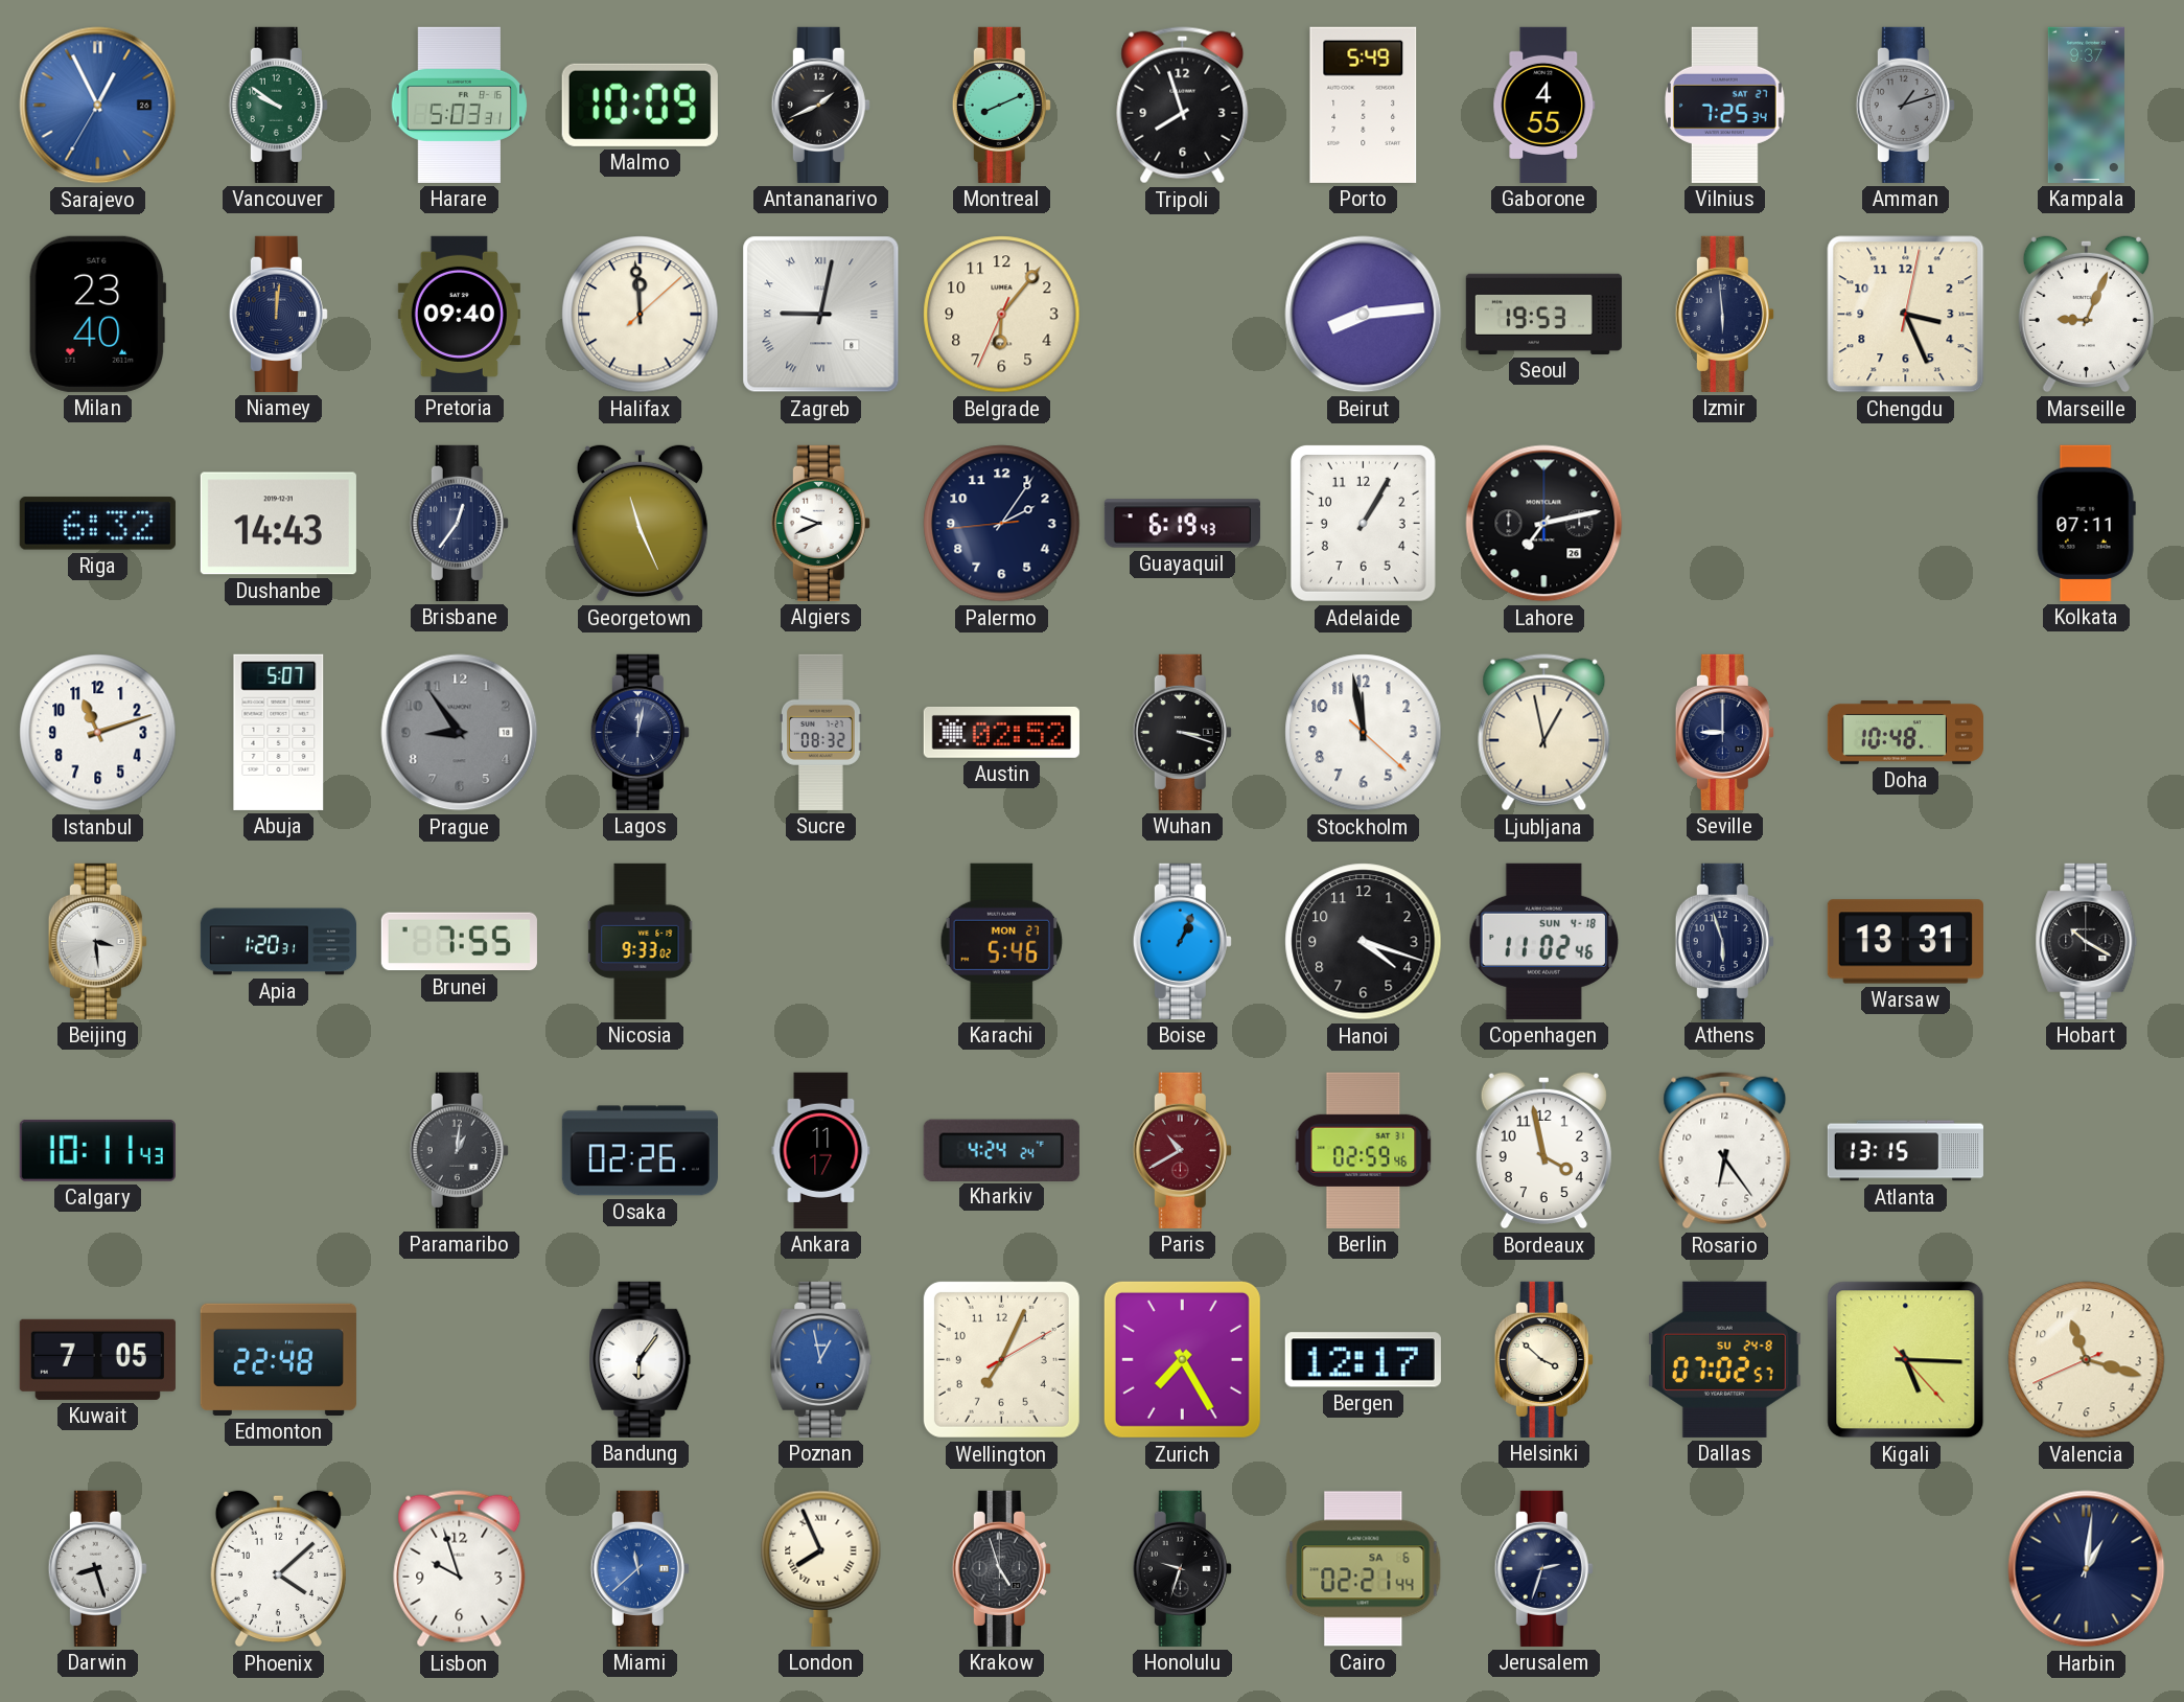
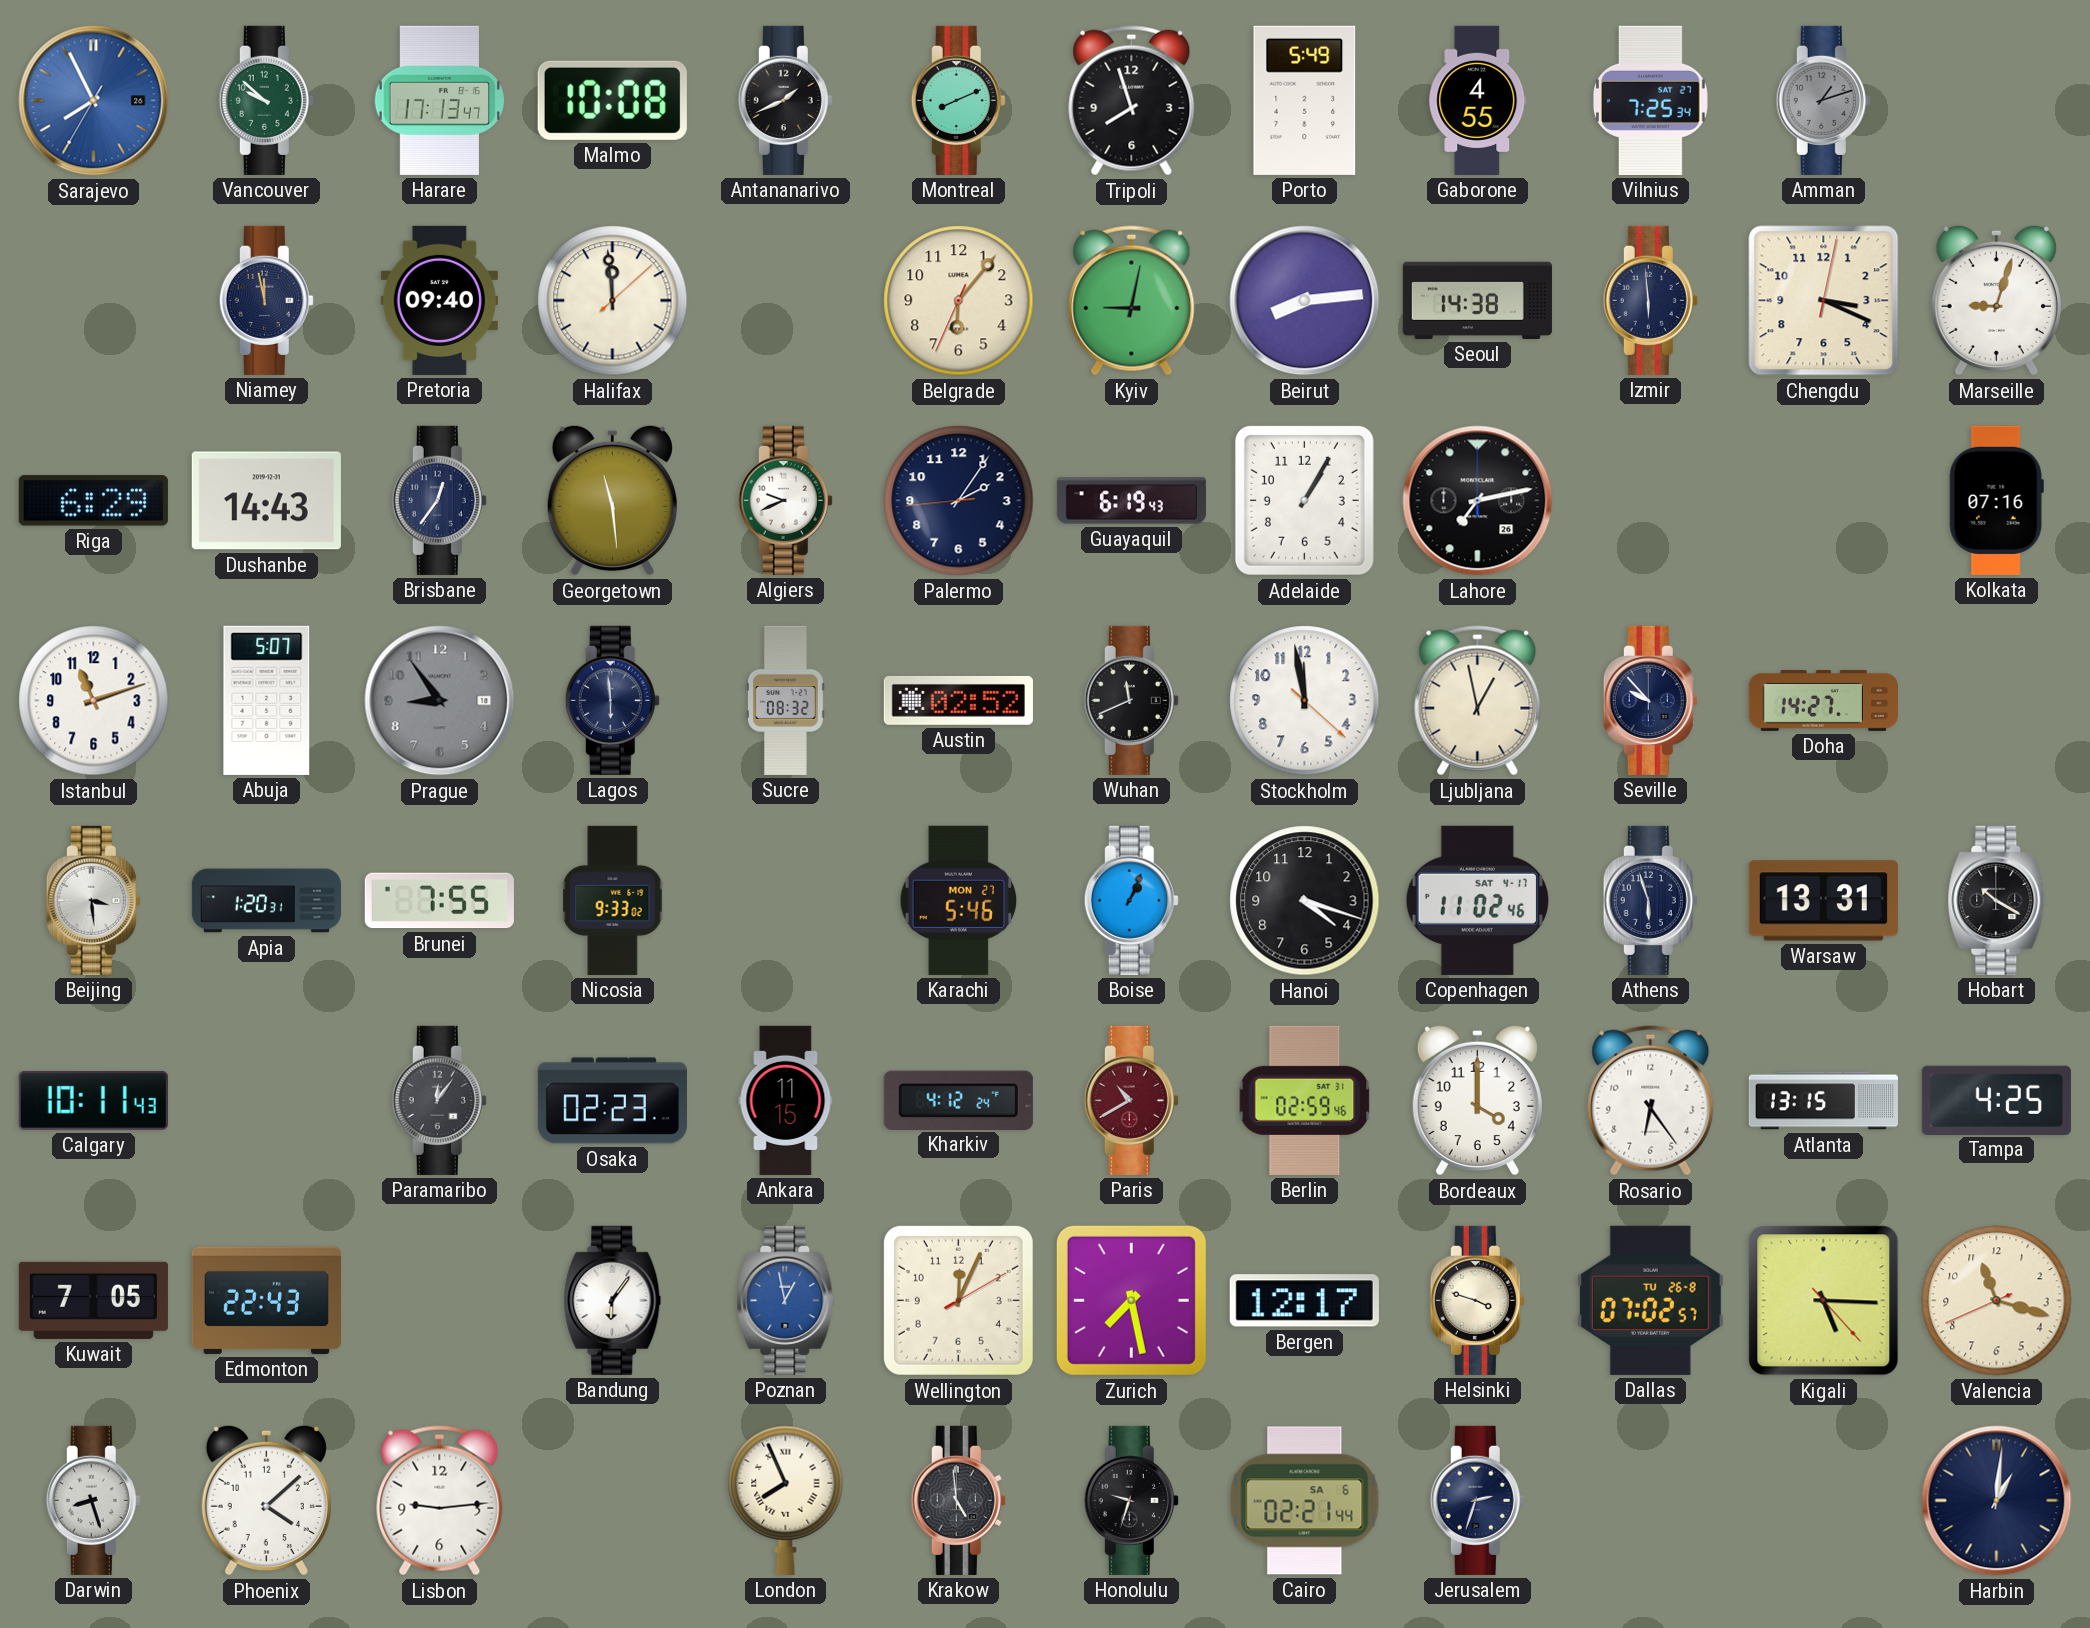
Sarajevo: 12:55 -> 7:55 (94, 101)
Vancouver: 9:51 -> 9:52 (266, 100)
Harare: 5:03 -> 17:13 (439, 100)
Malmo: 10:09 -> 10:08 (612, 100)
Kampala: 9:37 -> none (2086, 105)
Milan: 23:40 -> none (98, 314)
Niamey: 12:01 -> 11:58 (266, 300)
Zagreb: 9:02 -> none (821, 315)
Kyiv: none -> 9:02 (1132, 301)
Seoul: 19:53 -> 14:38 (1477, 300)
Chengdu: 3:26 -> 3:19 (1824, 301)
Marseille: 9:04 -> 9:03 (1996, 300)
Riga: 6:32 -> 6:29 (93, 501)
Georgetown: 11:26 -> 11:29 (612, 500)
Kolkata: 07:11 -> 07:16 (1996, 500)
Lagos: 12:02 -> 5:59 (612, 700)
Wuhan: 3:18 -> 11:41 (1131, 700)
Seville: 9:00 -> 9:53 (1650, 700)
Doha: 10:48 -> 14:27 (1823, 700)
Copenhagen date: SUN 4-18 -> SAT 4-17 (1477, 900)
Paramaribo: 1:01 -> 12:06 (439, 1100)
Osaka: 02:26 -> 02:23 (612, 1101)
Ankara: 11:17 -> 11:15 (786, 1100)
Kharkiv: 4:24 -> 4:12 (958, 1100)
Bordeaux: 3:58 -> 4:00 (1477, 1100)
Tampa: none -> 4:25 (1996, 1100)
Edmonton: 22:48 -> 22:43 (266, 1300)
Wellington: 7:04 -> 12:04 (958, 1300)
Zurich: 7:25 -> 7:28 (1131, 1300)
Helsinki: 3:52 -> 3:48 (1477, 1300)
Dallas date: SU 24-8 -> TU 26-8 (1650, 1300)
Lisbon: 9:57 -> 9:14 (440, 1501)
Miami: 11:38 -> none (640, 1568)
Krakow: 4:57 -> 4:59 (958, 1500)
